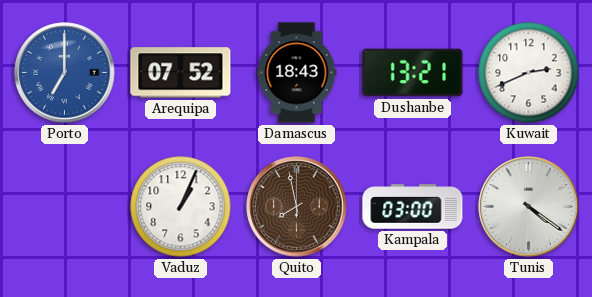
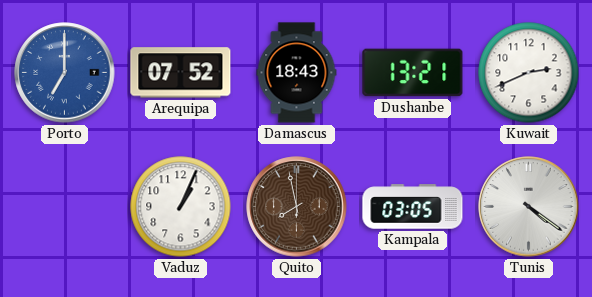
Kampala: 03:00 -> 03:05 (413, 207)
